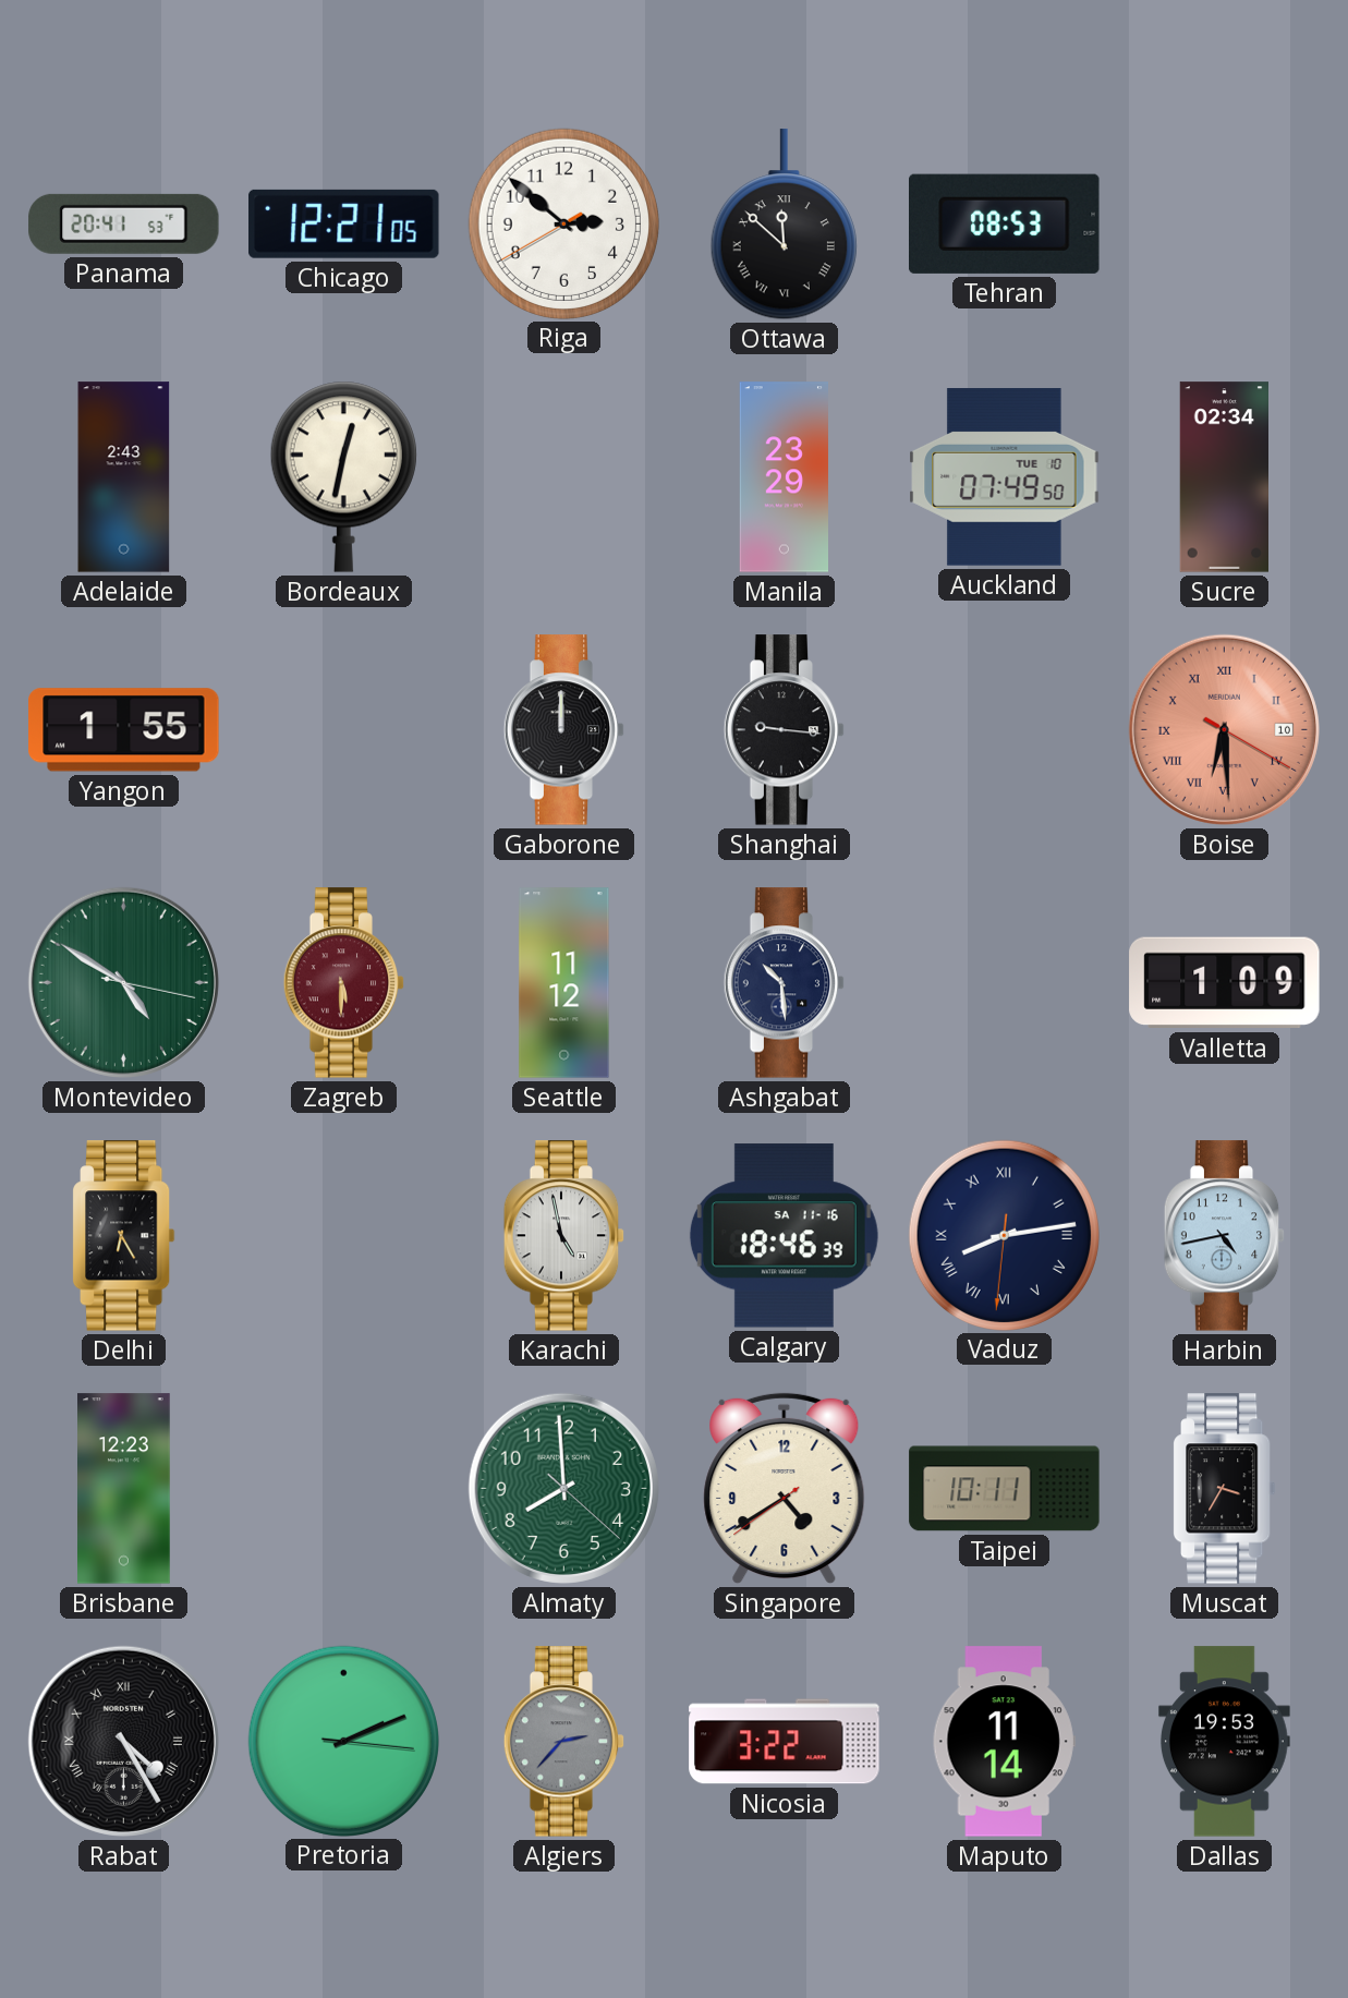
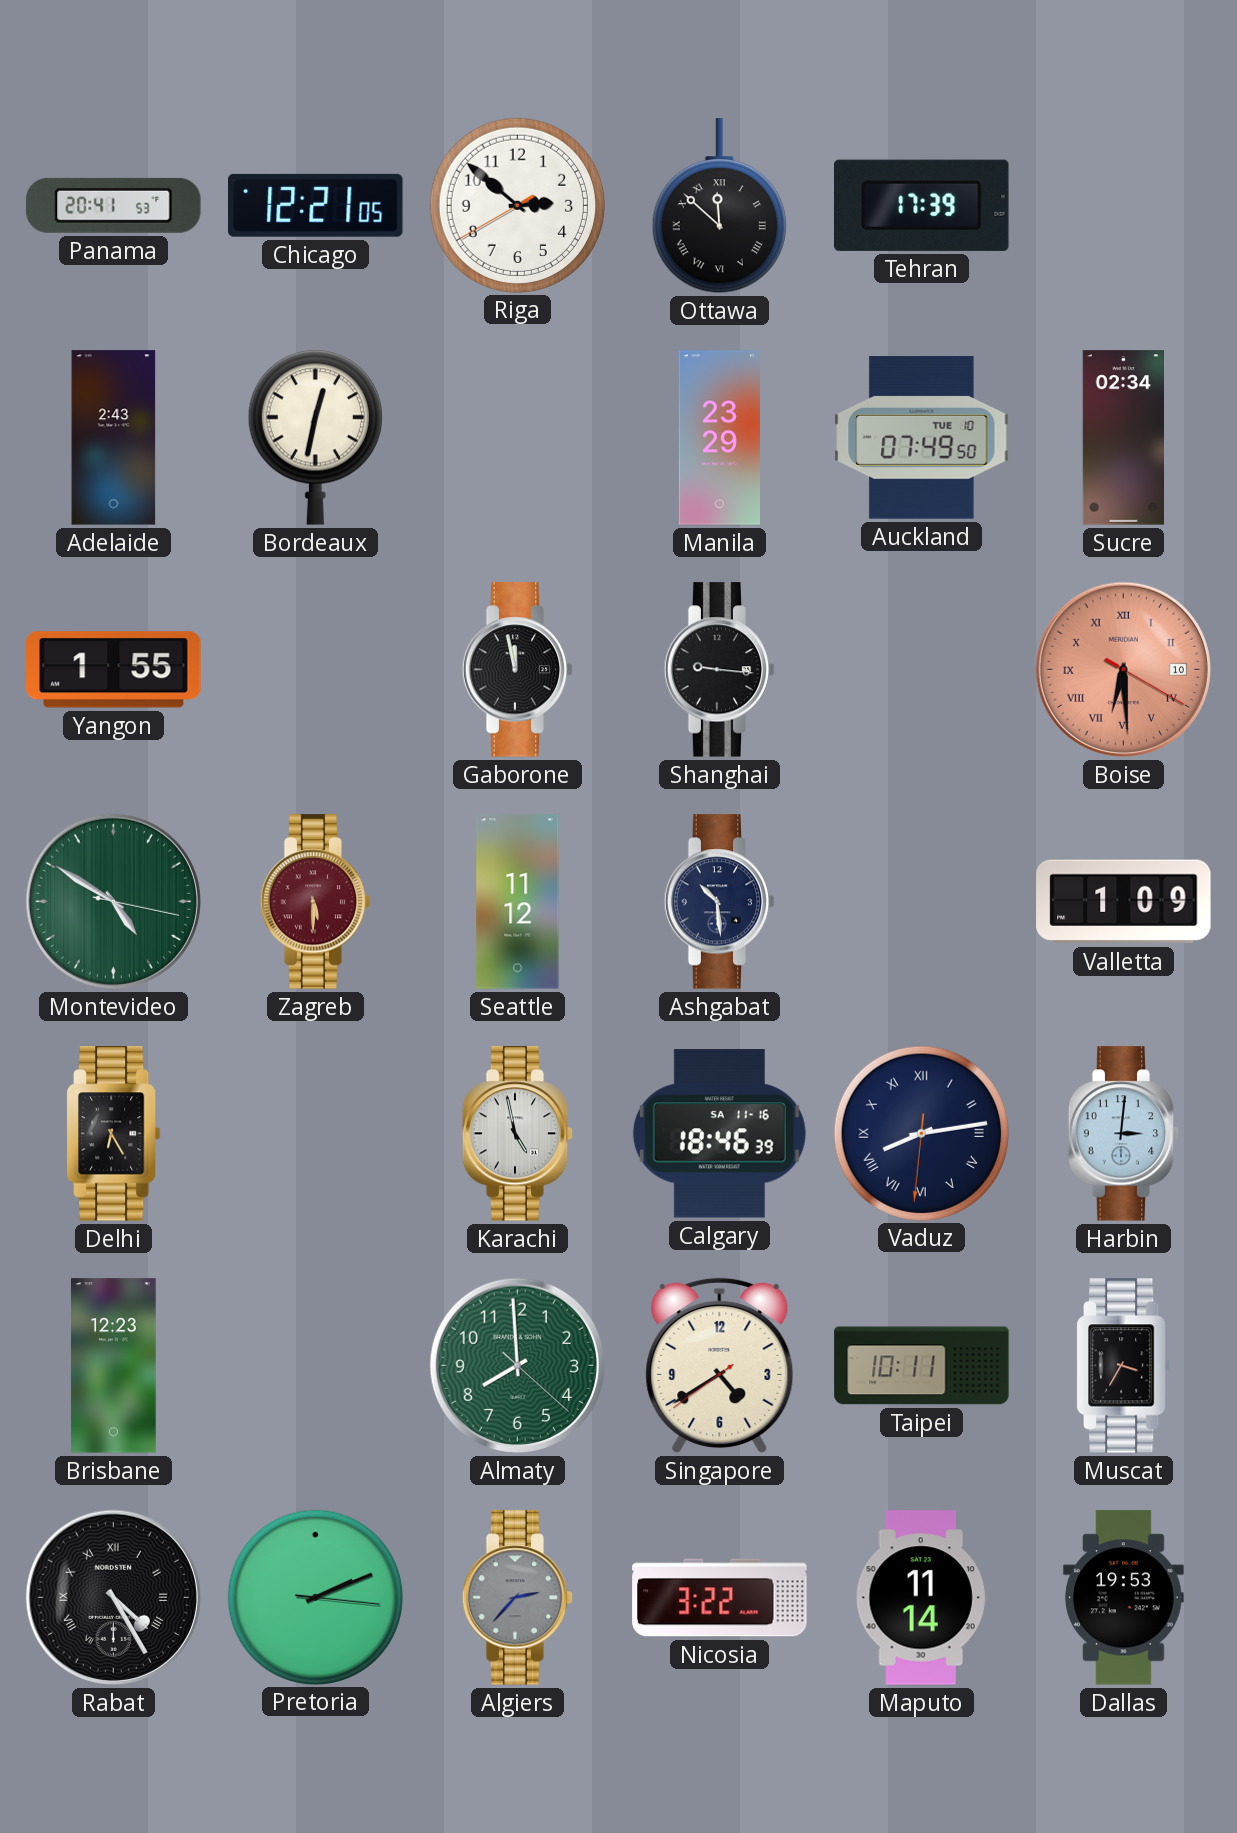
Tehran: 08:53 -> 17:39 (922, 205)
Gaborone: 12:00 -> 11:58 (518, 670)
Harbin: 4:43 -> 3:01 (1124, 1134)
